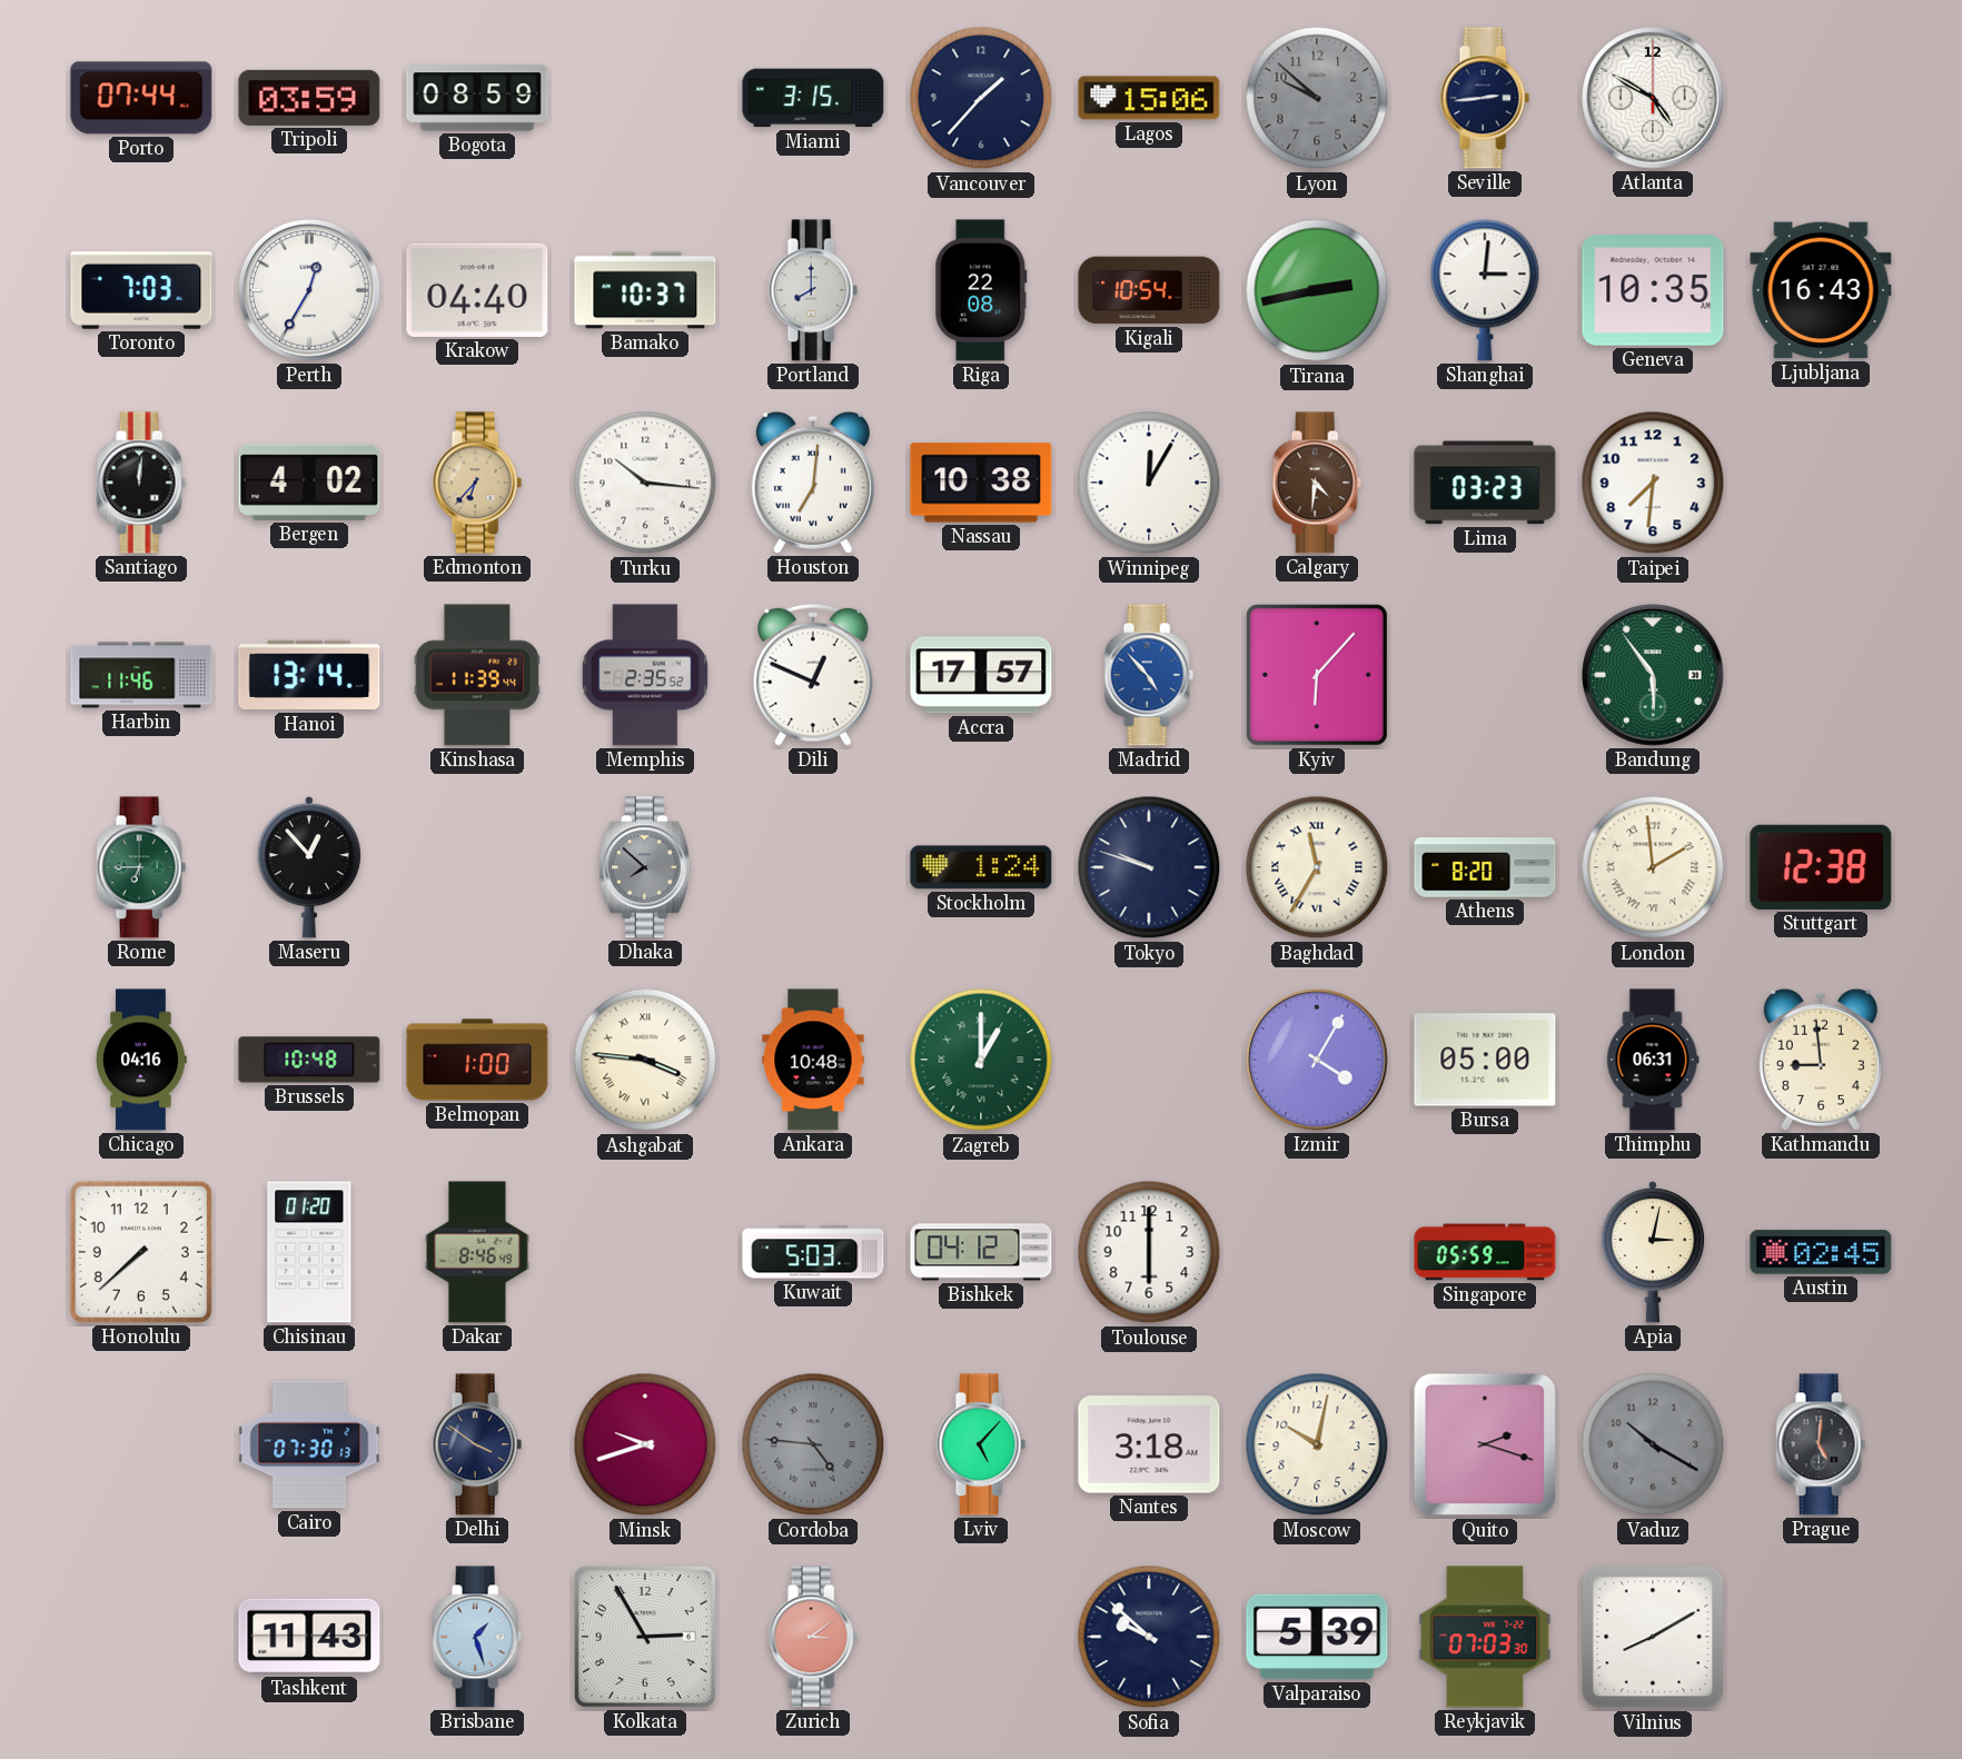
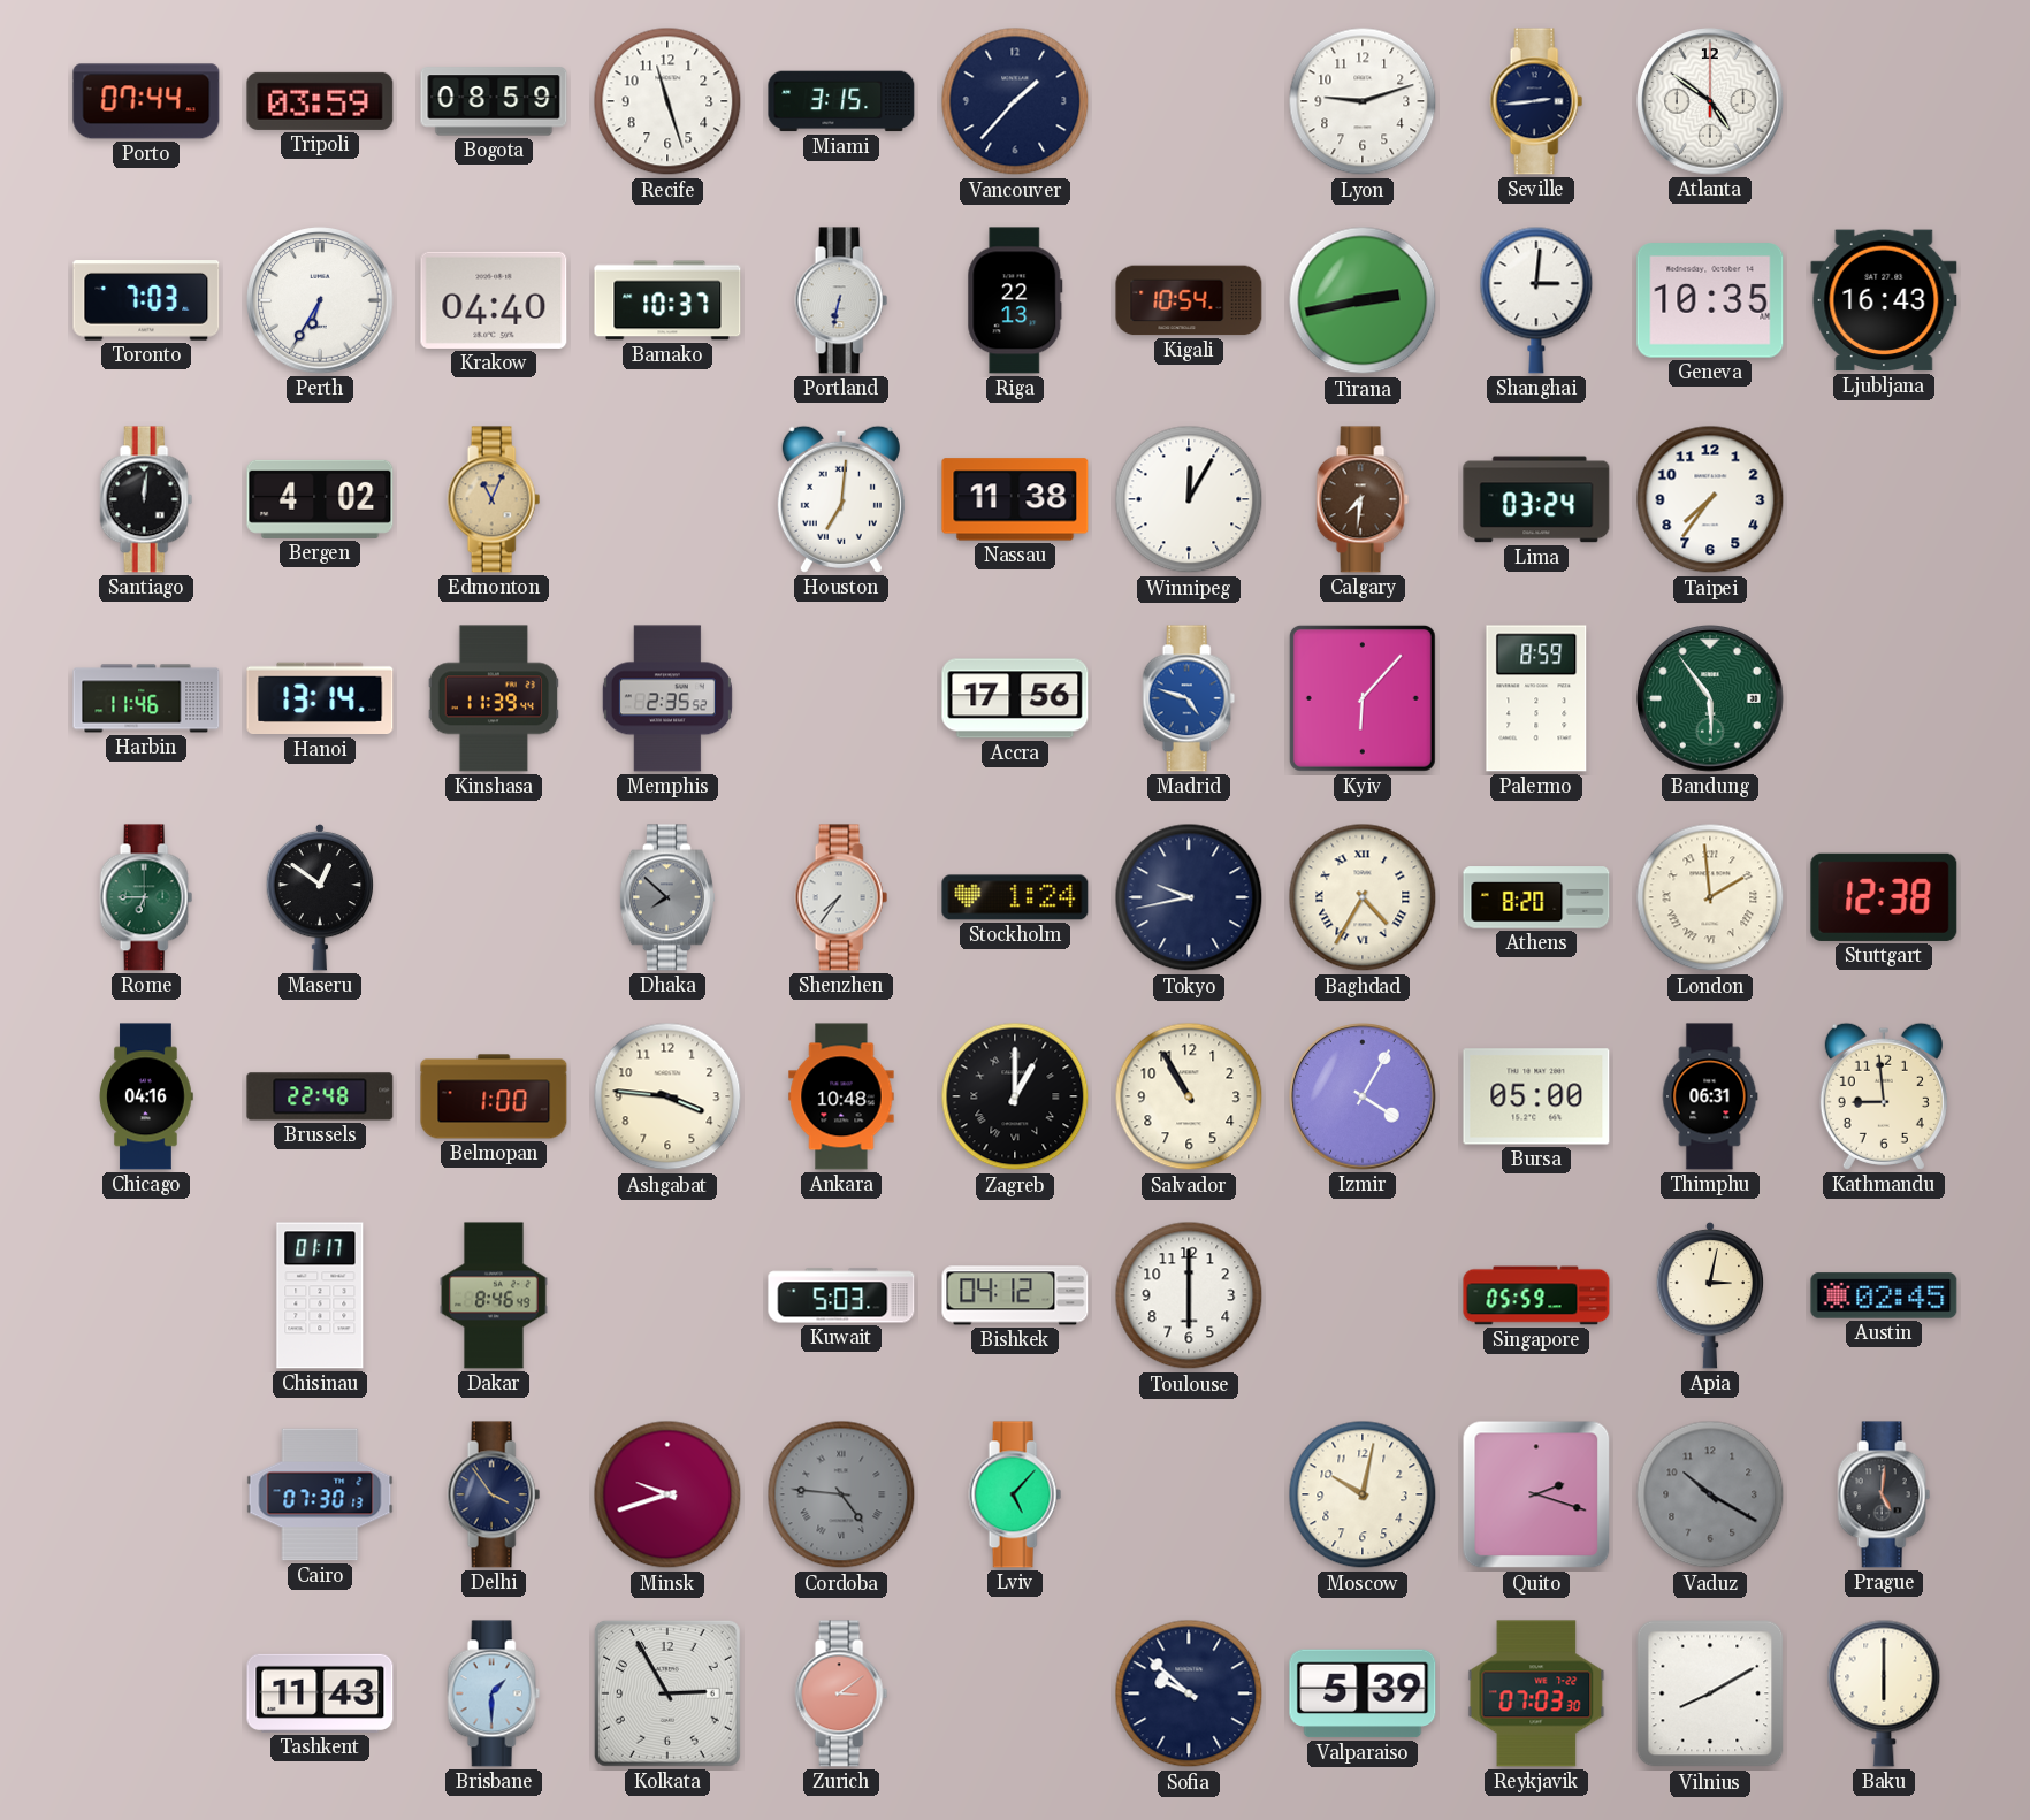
Recife: none -> 11:27 (667, 101)
Lagos: 15:06 -> none (1149, 98)
Lyon: 9:52 -> 9:12 (1363, 101)
Lyon dial: grey -> white (1363, 101)
Atlanta: 4:50 -> 4:51 (1710, 101)
Perth: 12:35 -> 6:35 (320, 300)
Portland: 8:00 -> 6:32 (841, 300)
Riga: 22:08 -> 22:13 (1015, 300)
Edmonton: 6:37 -> 11:04 (494, 499)
Turku: 10:16 -> none (645, 483)
Nassau: 10:38 -> 11:38 (1015, 499)
Calgary: 4:31 -> 7:31 (1363, 499)
Lima: 03:23 -> 03:24 (1536, 499)
Taipei: 7:31 -> 7:36 (1710, 499)
Dili: 12:49 -> none (813, 675)
Accra: 17:57 -> 17:56 (1015, 698)
Madrid: 4:53 -> 4:48 (1189, 698)
Palermo: none -> 8:59 (1536, 698)
Maseru: 12:53 -> 12:51 (320, 897)
Shenzhen: none -> 7:36 (841, 897)
Tokyo: 9:48 -> 9:43 (1189, 897)
Baghdad: 11:35 -> 4:35 (1363, 897)
Brussels: 10:48 -> 22:48 (320, 1096)
Ashgabat numerals: Roman -> Arabic (667, 1096)
Zagreb dial: green -> black (1015, 1096)
Salvador: none -> 10:55 (1189, 1096)
Honolulu: 7:38 -> none (141, 1252)
Chisinau: 01:20 -> 01:17 (320, 1295)
Delhi: 3:51 -> 3:54 (494, 1494)
Nantes: 3:18 -> none (1149, 1444)
Brisbane: 1:27 -> 1:30 (494, 1693)
Baku: none -> 6:00 (1884, 1693)
